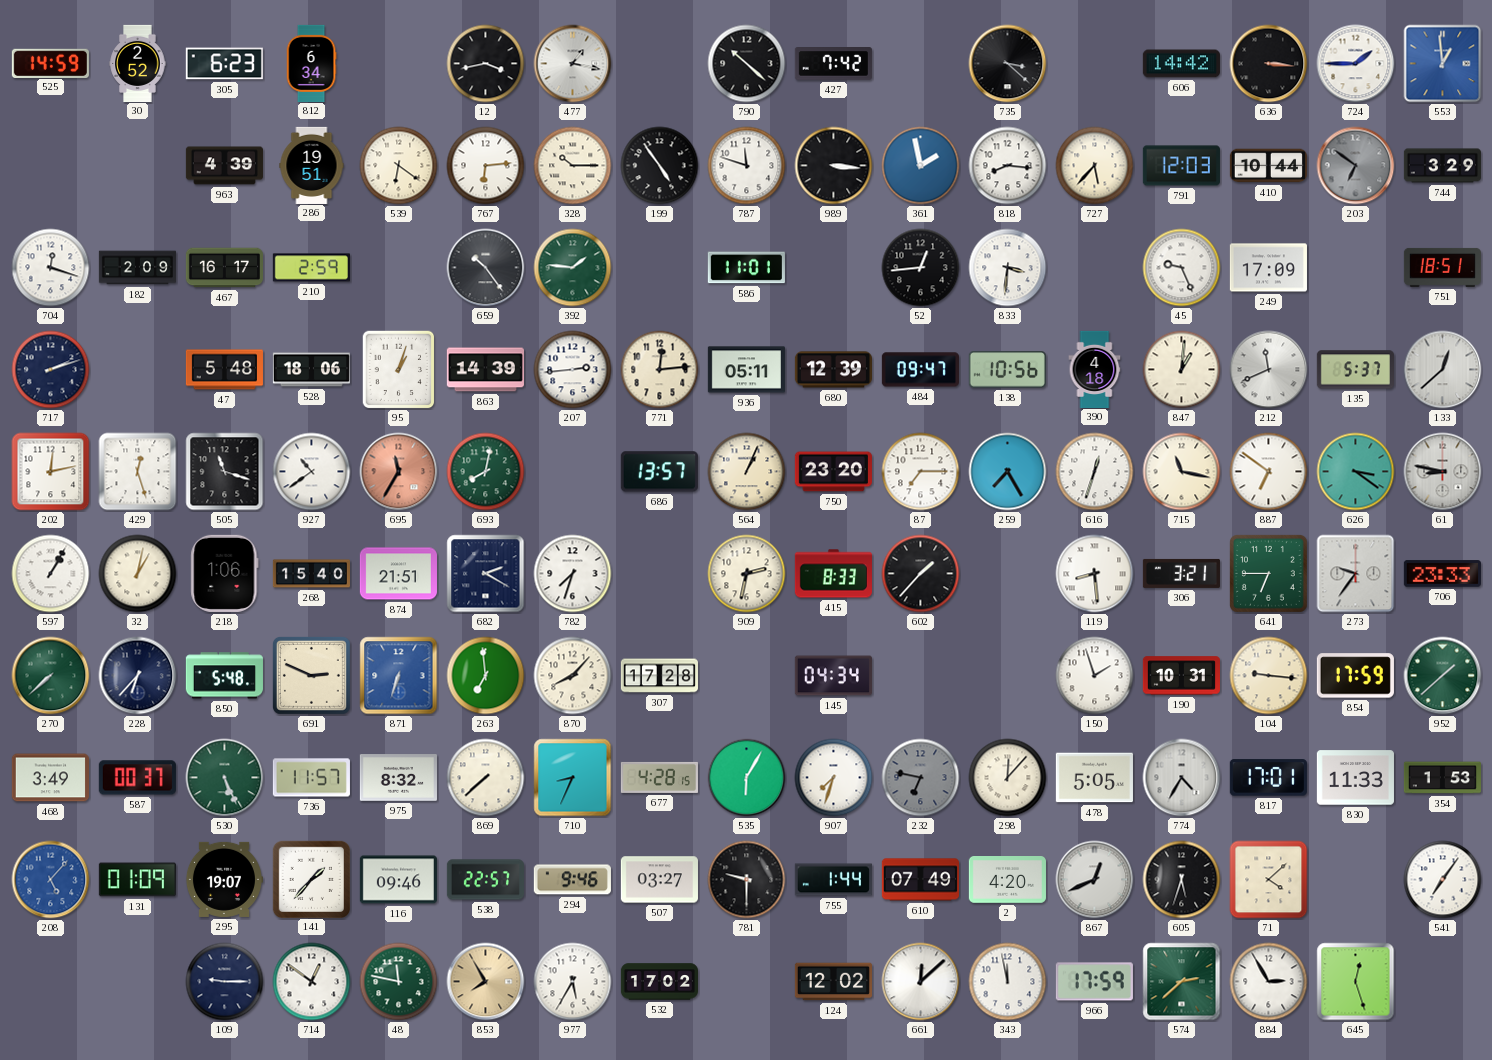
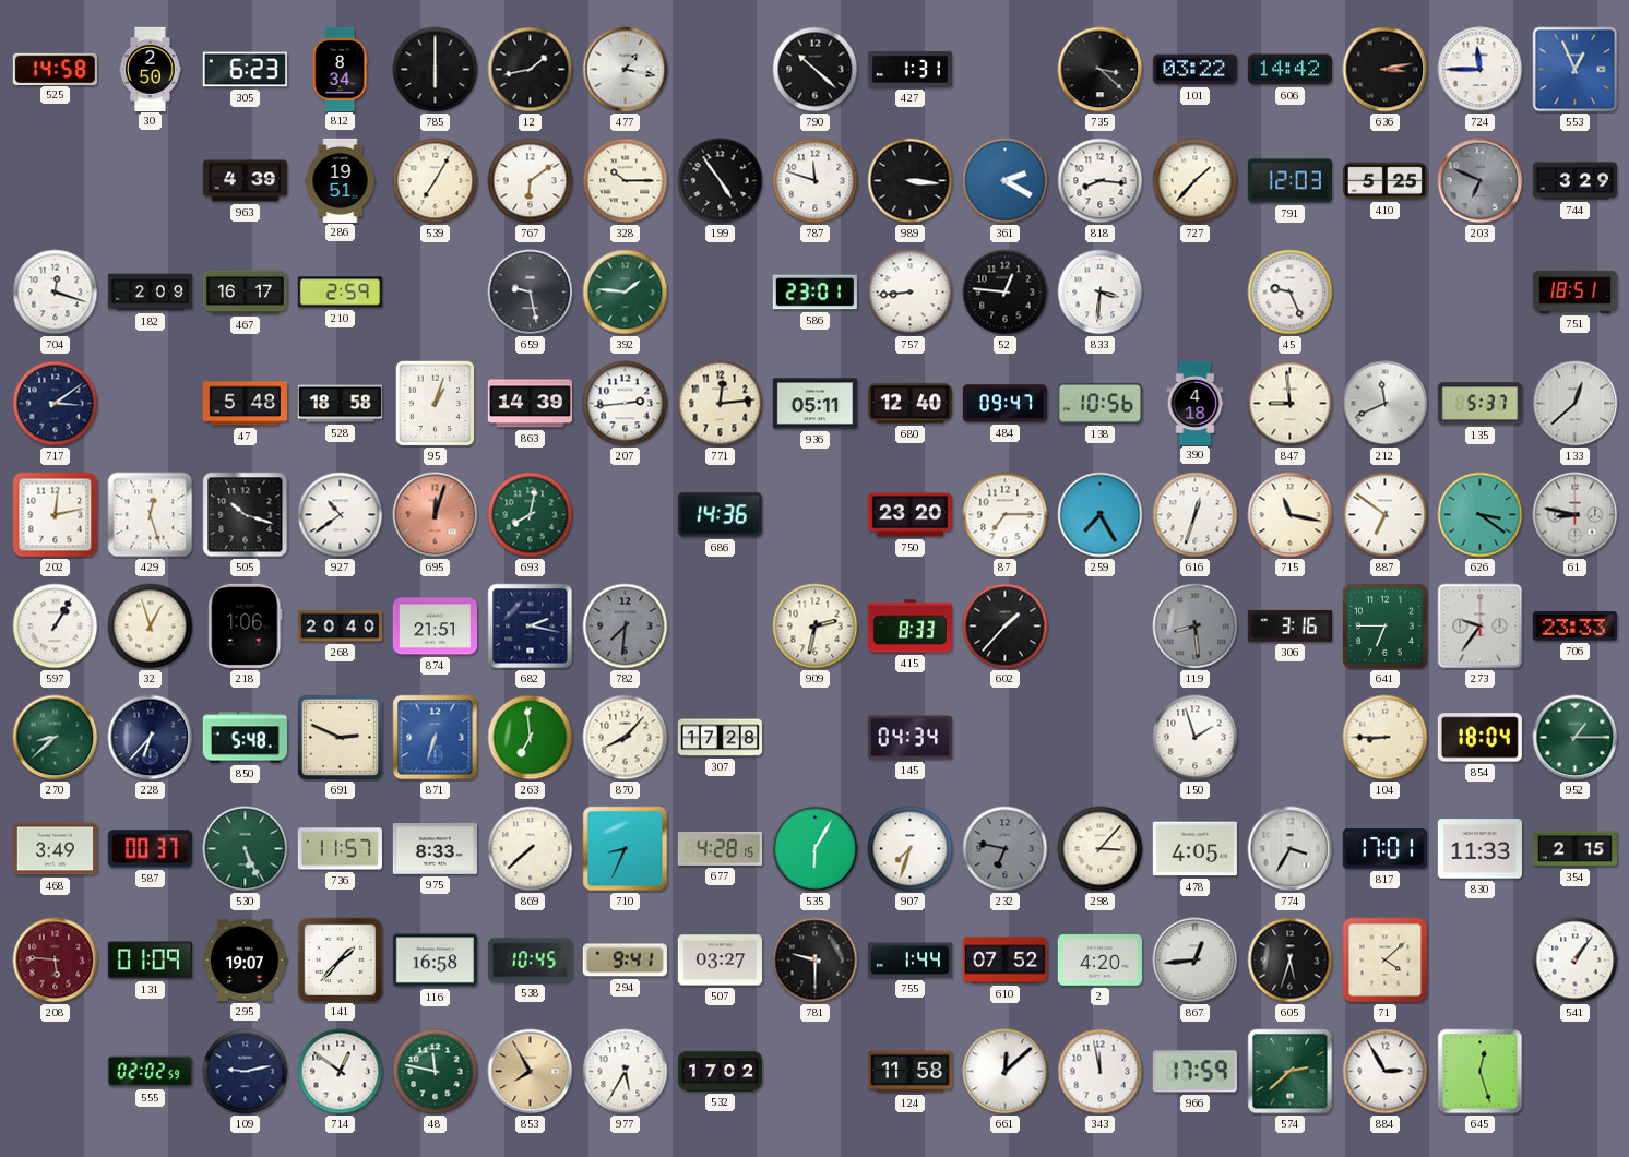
525: 14:59 -> 14:58 (55, 69)
30: 2:52 -> 2:50 (151, 69)
812: 6:34 -> 8:34 (340, 69)
785: none -> 6:00 (436, 70)
12: 3:43 -> 1:43 (531, 70)
427: 7:42 -> 1:31 (909, 70)
101: none -> 03:22 (1194, 70)
636: 3:16 -> 3:13 (1386, 70)
724: 1:45 -> 11:45 (1481, 70)
553: 12:59 -> 12:56 (1576, 70)
539: 6:21 -> 7:05 (436, 181)
767: 6:14 -> 6:09 (531, 181)
361: 1:58 -> 2:20 (1006, 181)
727: 5:37 -> 1:37 (1196, 181)
410: 10:44 -> 5:25 (1384, 181)
203: 6:51 -> 6:49 (1481, 181)
659: 10:24 -> 9:28 (531, 293)
586: 11:01 -> 23:01 (814, 293)
757: none -> 8:44 (911, 293)
52: 12:44 -> 12:46 (1006, 293)
249: 17:09 -> none (1268, 268)
717: 2:12 -> 3:09 (56, 404)
528: 18:06 -> 18:58 (340, 404)
680: 12:39 -> 12:40 (909, 404)
847: 1:01 -> 8:59 (1291, 404)
505: 11:18 -> 10:18 (246, 515)
695: 11:35 -> 12:03 (436, 515)
686: 13:57 -> 14:36 (720, 515)
564: 1:04 -> none (747, 472)
32: 1:02 -> 12:57 (151, 627)
268: 15:40 -> 20:40 (340, 627)
682: 2:20 -> 2:17 (531, 627)
782: 7:33 -> 7:31 (626, 627)
782 dial: white -> grey (626, 627)
119 dial: white -> grey (1196, 627)
306: 3:21 -> 3:16 (1289, 625)
270: 7:38 -> 8:38 (56, 738)
190: 10:31 -> none (1181, 676)
104: 9:16 -> 8:45 (1386, 738)
854: 17:59 -> 18:04 (1479, 738)
952: 1:38 -> 1:15 (1576, 738)
975: 8:32 -> 8:33 (435, 849)
298: 12:07 -> 3:07 (1101, 849)
478: 5:05 -> 4:05 (1194, 849)
774: 4:35 -> 3:35 (1291, 849)
354: 1:53 -> 2:15 (1574, 849)
208: 5:07 -> 5:46 (56, 961)
208 dial: blue -> burgundy (56, 961)
116: 09:46 -> 16:58 (435, 961)
538: 22:57 -> 10:45 (530, 961)
294: 9:46 -> 9:41 (625, 961)
610: 07:49 -> 07:52 (1004, 961)
867: 12:41 -> 12:44 (1196, 961)
541: 7:06 -> 1:06 (1576, 961)
555: none -> 02:02 (150, 1072)
109: 9:15 -> 9:13 (246, 1072)
124: 12:02 -> 11:58 (909, 1072)
